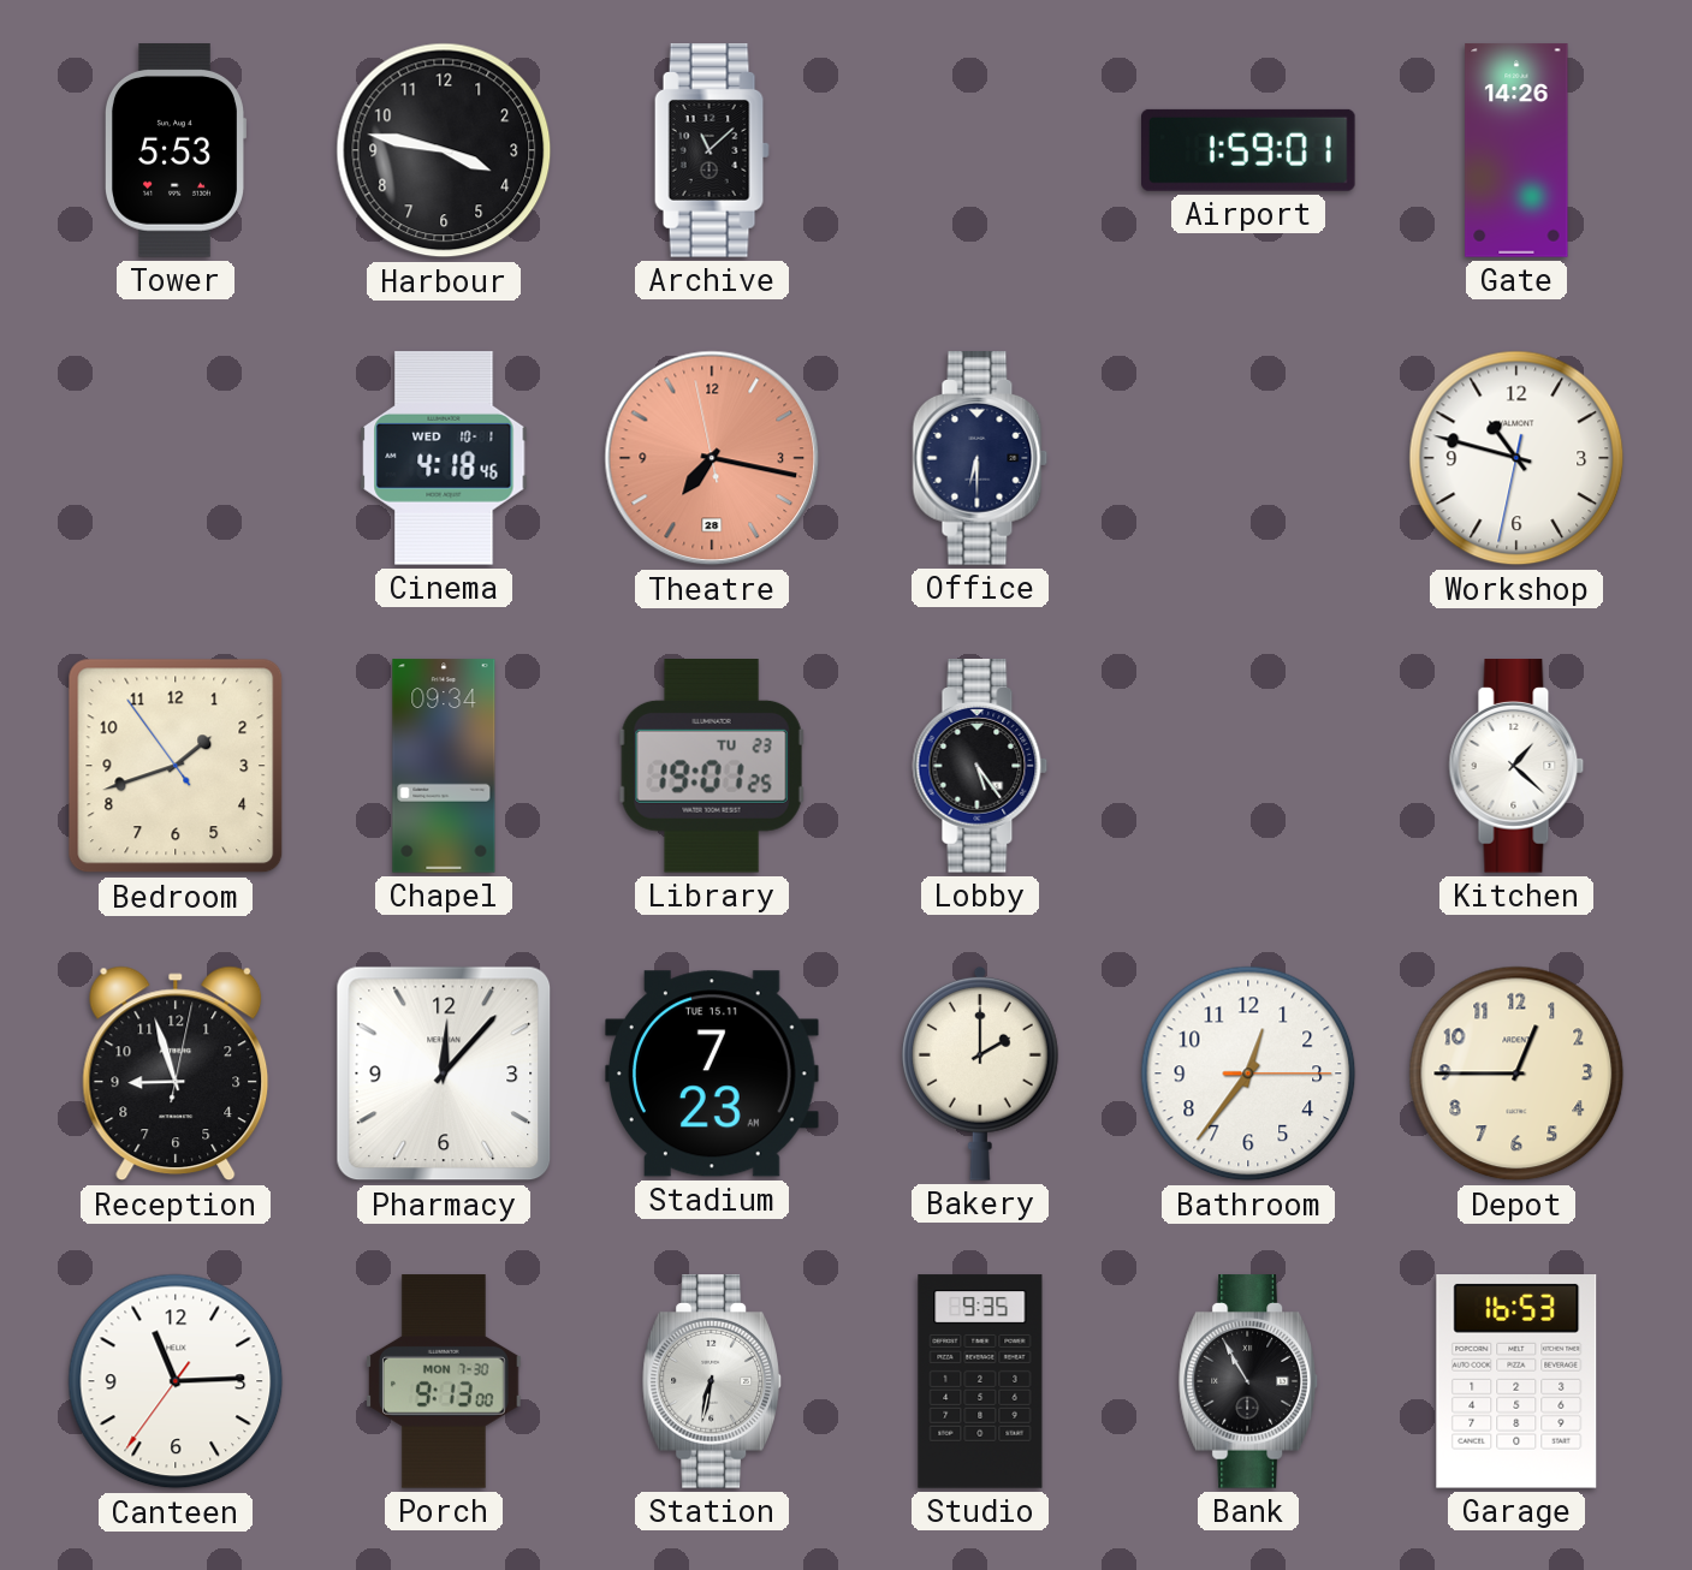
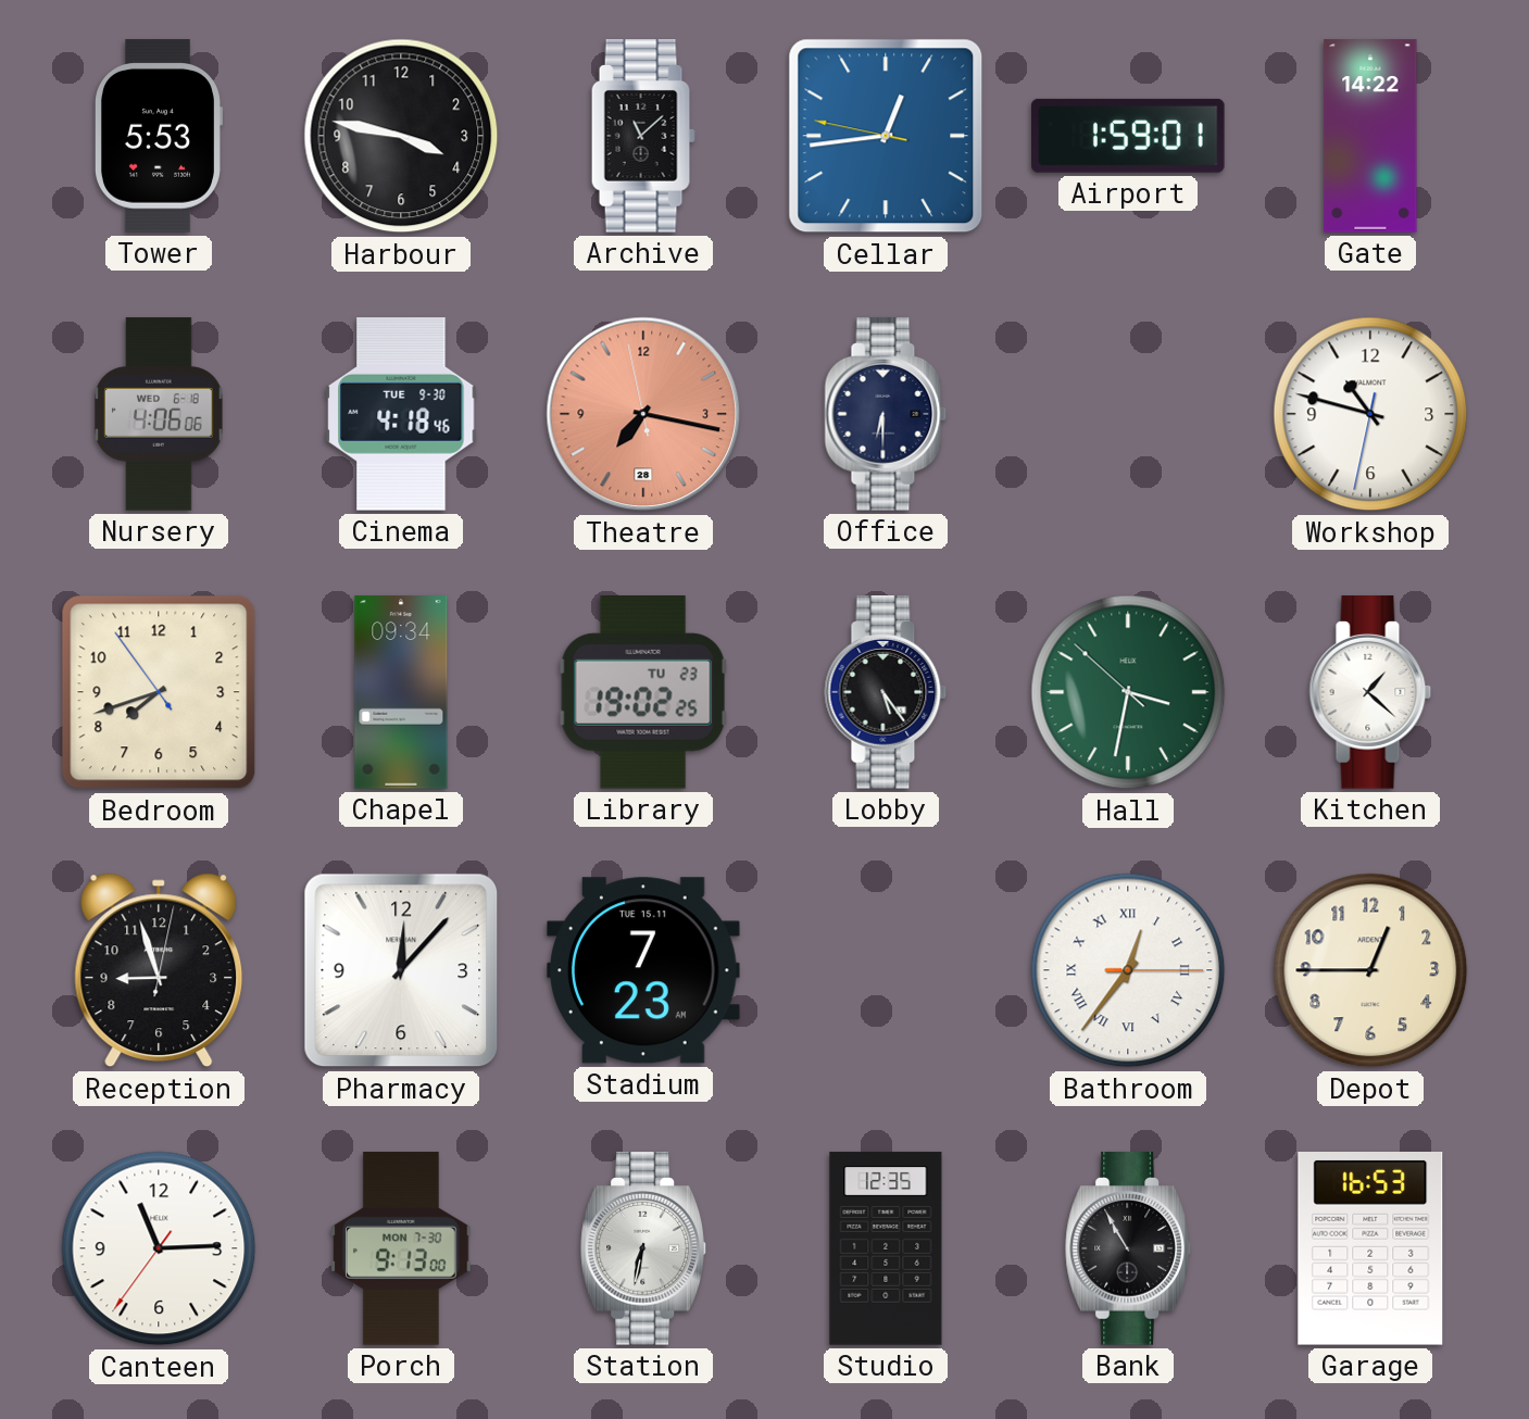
Cellar: none -> 12:43 (886, 136)
Gate: 14:26 -> 14:22 (1370, 136)
Nursery: none -> 4:06 (159, 414)
Cinema date: WED 10-1 -> TUE 9-30 (401, 414)
Bedroom: 1:41 -> 7:41 (159, 692)
Library: 19:01 -> 19:02 (643, 693)
Hall: none -> 3:31 (1128, 692)
Bakery: 2:00 -> none (980, 1074)
Bathroom numerals: Arabic -> Roman (1128, 970)
Studio: 9:35 -> 12:35 (886, 1248)
